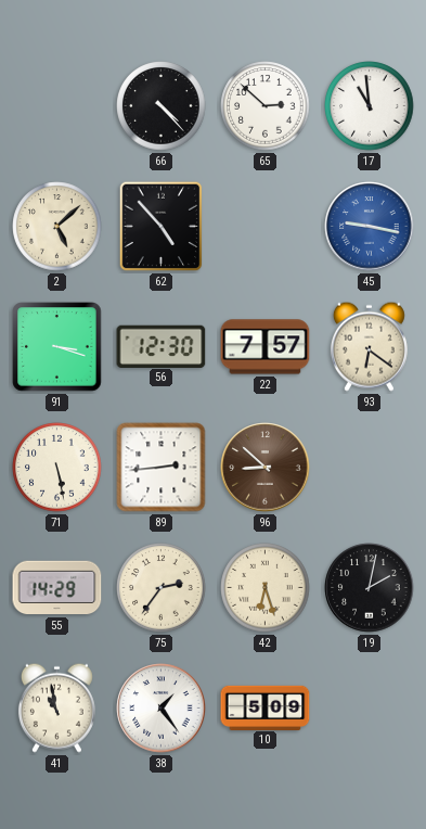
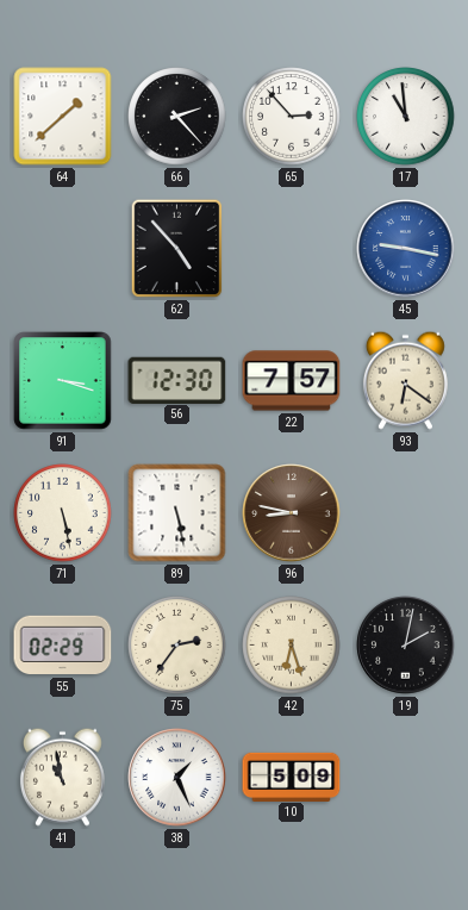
64: none -> 1:38 (63, 117)
66: 4:23 -> 2:23 (177, 117)
65: 2:52 -> 2:53 (292, 117)
2: 5:08 -> none (57, 227)
89: 2:44 -> 5:28 (177, 513)
96: 8:52 -> 8:47 (292, 513)
55: 14:29 -> 02:29 (63, 646)
38: 1:24 -> 1:26 (177, 778)
